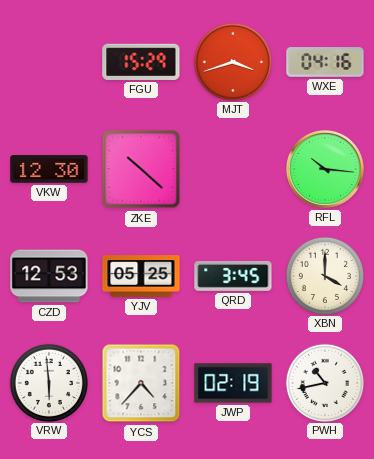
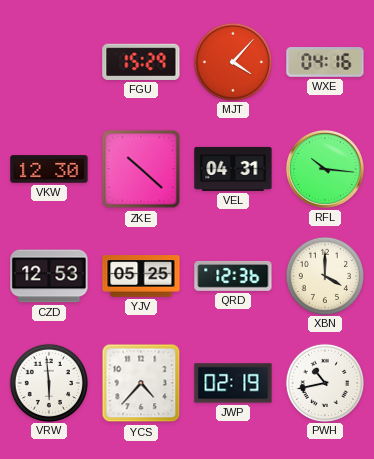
MJT: 3:42 -> 4:07 (232, 61)
VEL: none -> 04:31 (233, 169)
QRD: 3:45 -> 12:36 (233, 276)
